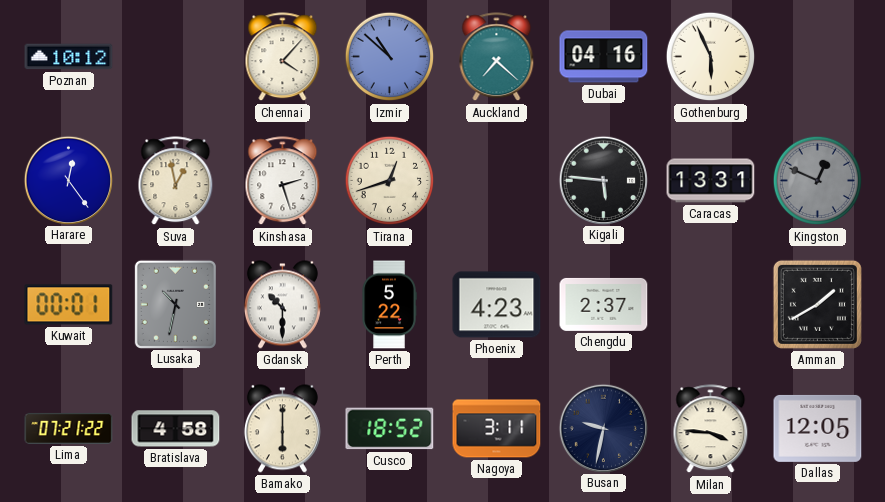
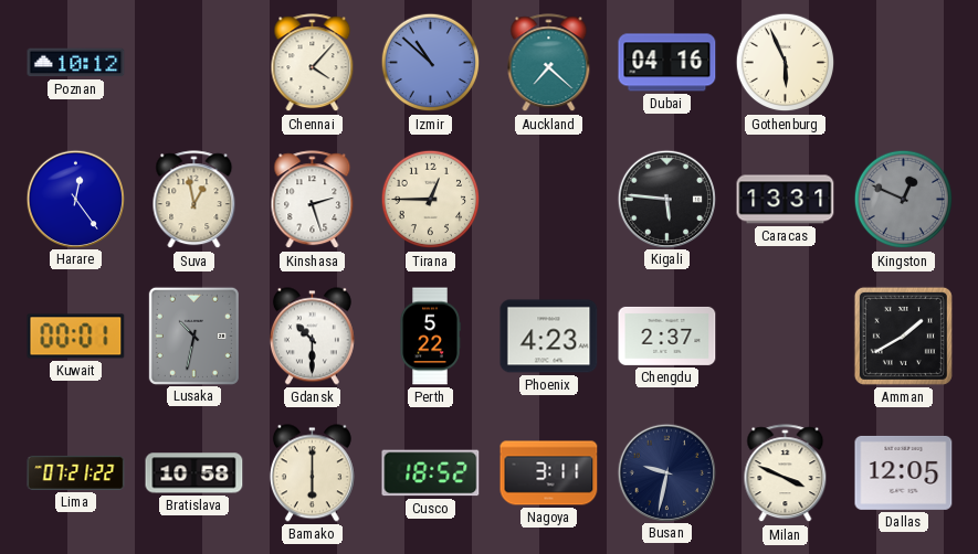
Tirana: 12:42 -> 12:45 (431, 200)
Bratislava: 4:58 -> 10:58 (194, 473)
Milan: 3:46 -> 3:49 (786, 473)
